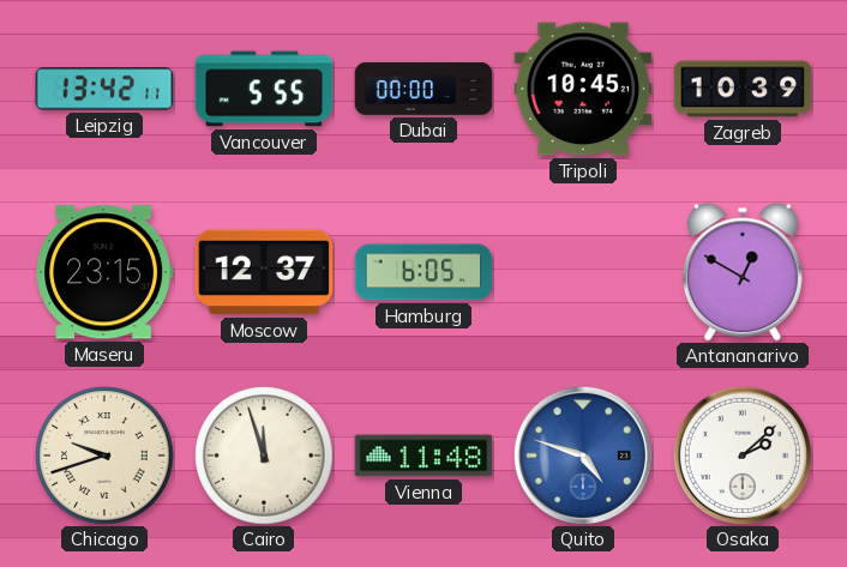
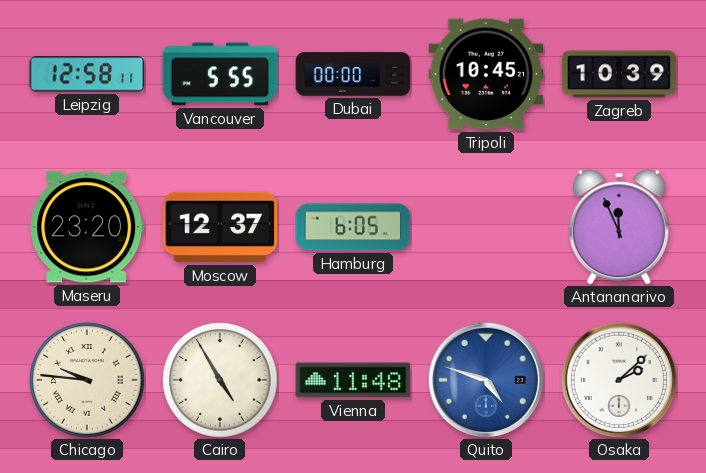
Leipzig: 13:42 -> 12:58 (87, 74)
Maseru: 23:15 -> 23:20 (87, 227)
Antananarivo: 12:50 -> 11:56 (619, 227)
Chicago: 9:42 -> 9:46 (87, 380)
Cairo: 11:57 -> 4:55 (220, 380)
